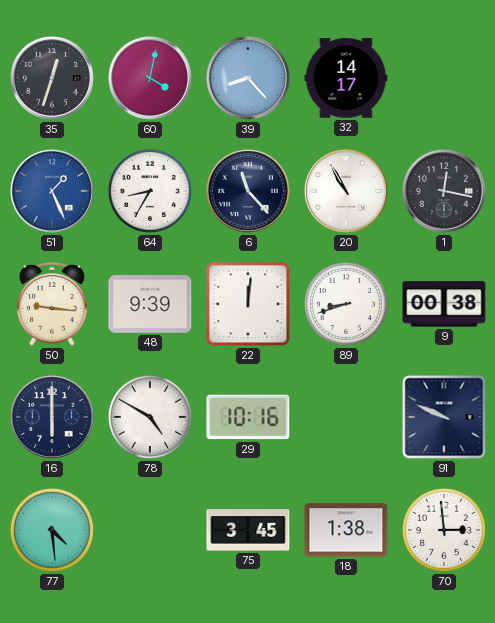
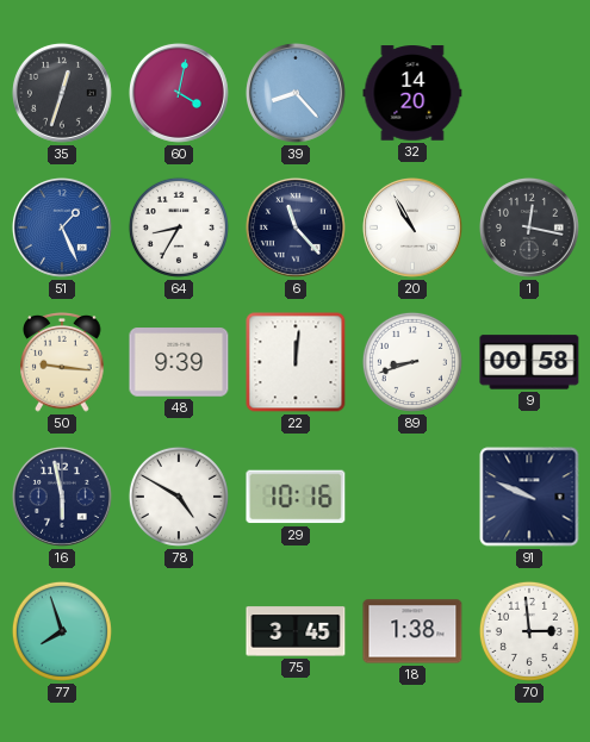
32: 14:17 -> 14:20 (412, 93)
9: 00:38 -> 00:58 (529, 362)
16: 6:00 -> 5:58 (62, 497)
77: 4:29 -> 7:57 (62, 631)
